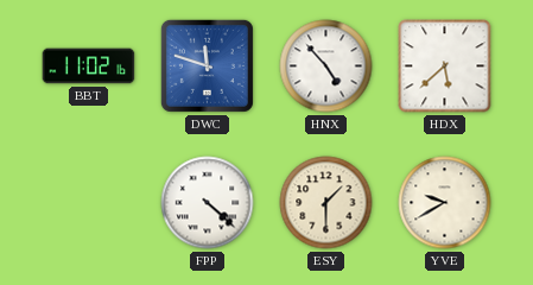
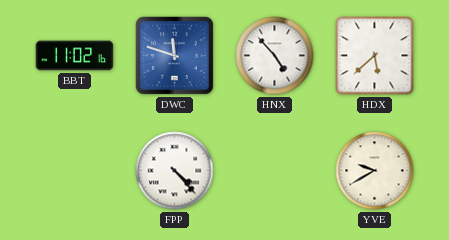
FPP: 4:22 -> 4:23 (175, 171)
ESY: 1:30 -> none (326, 203)
